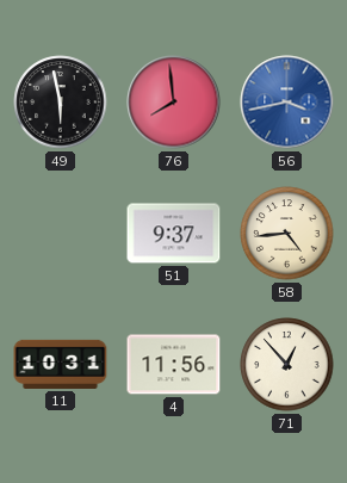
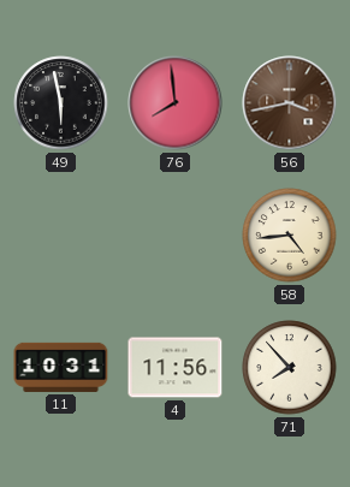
56 dial: blue -> brown (290, 103)
51: 9:37 -> none (174, 234)
71: 12:53 -> 7:53 (290, 368)
